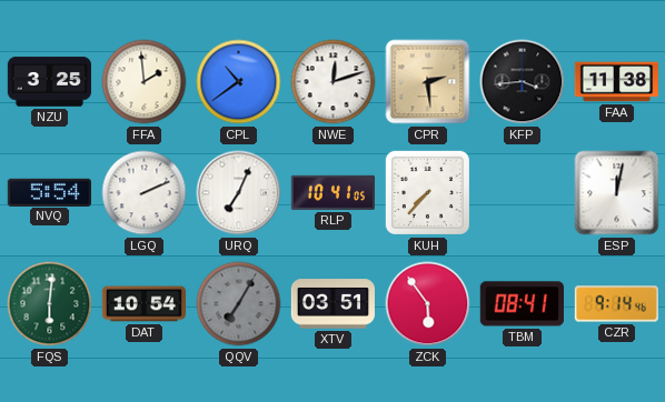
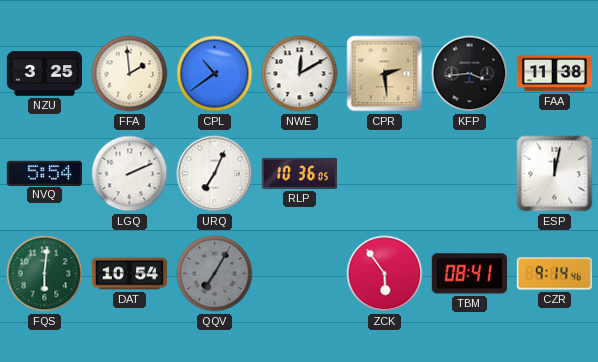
NWE: 12:12 -> 12:10 (300, 74)
RLP: 10:41 -> 10:36 (299, 173)
KUH: 7:37 -> none (427, 192)
XTV: 03:51 -> none (332, 304)
